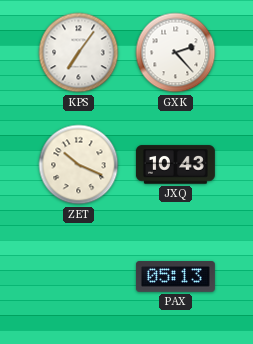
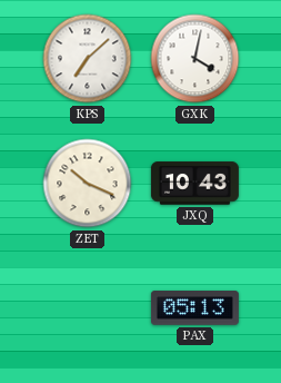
KPS: 7:06 -> 7:08 (88, 59)
GXK: 2:23 -> 4:02 (195, 59)
